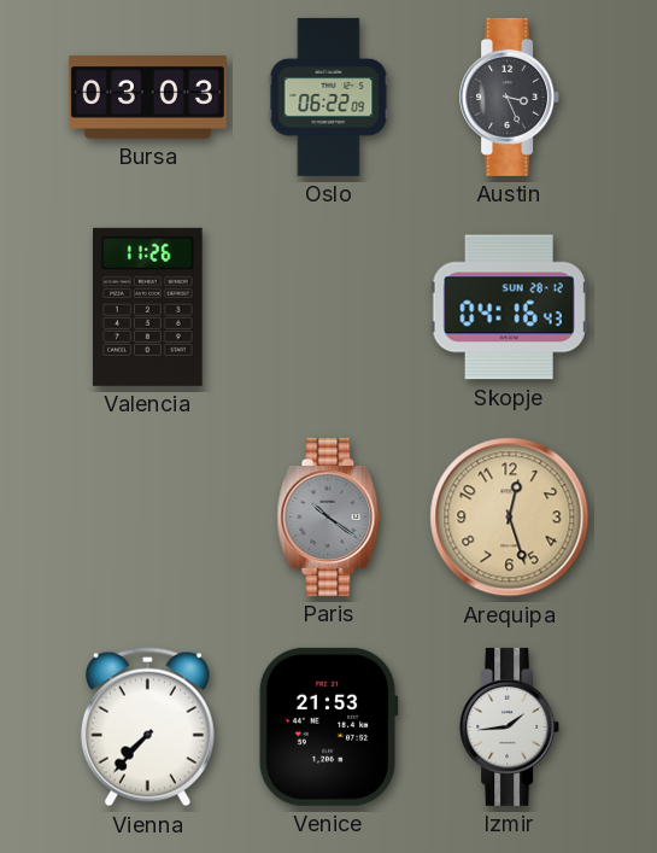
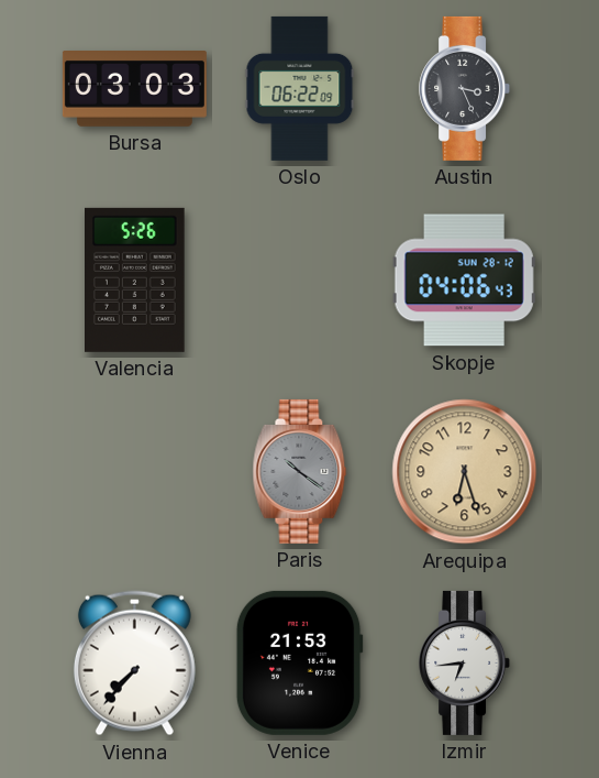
Valencia: 11:26 -> 5:26 (135, 280)
Skopje: 04:16 -> 04:06 (464, 281)
Arequipa: 12:27 -> 6:27 (465, 472)
Izmir: 1:44 -> 6:44 (465, 662)
